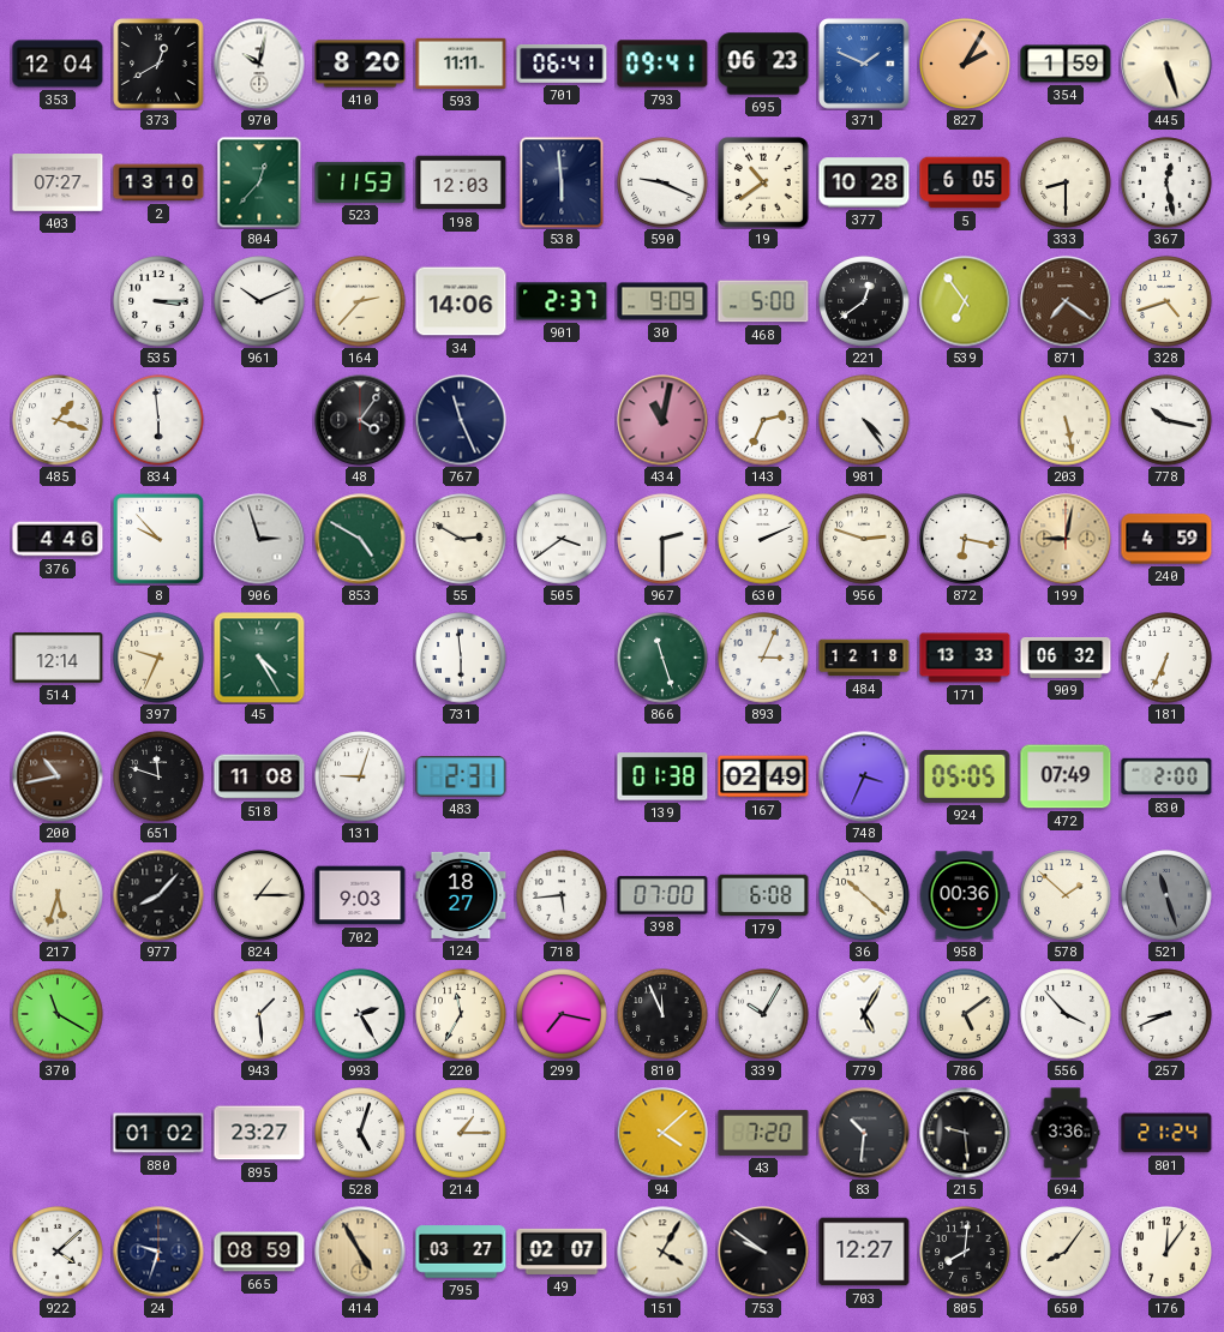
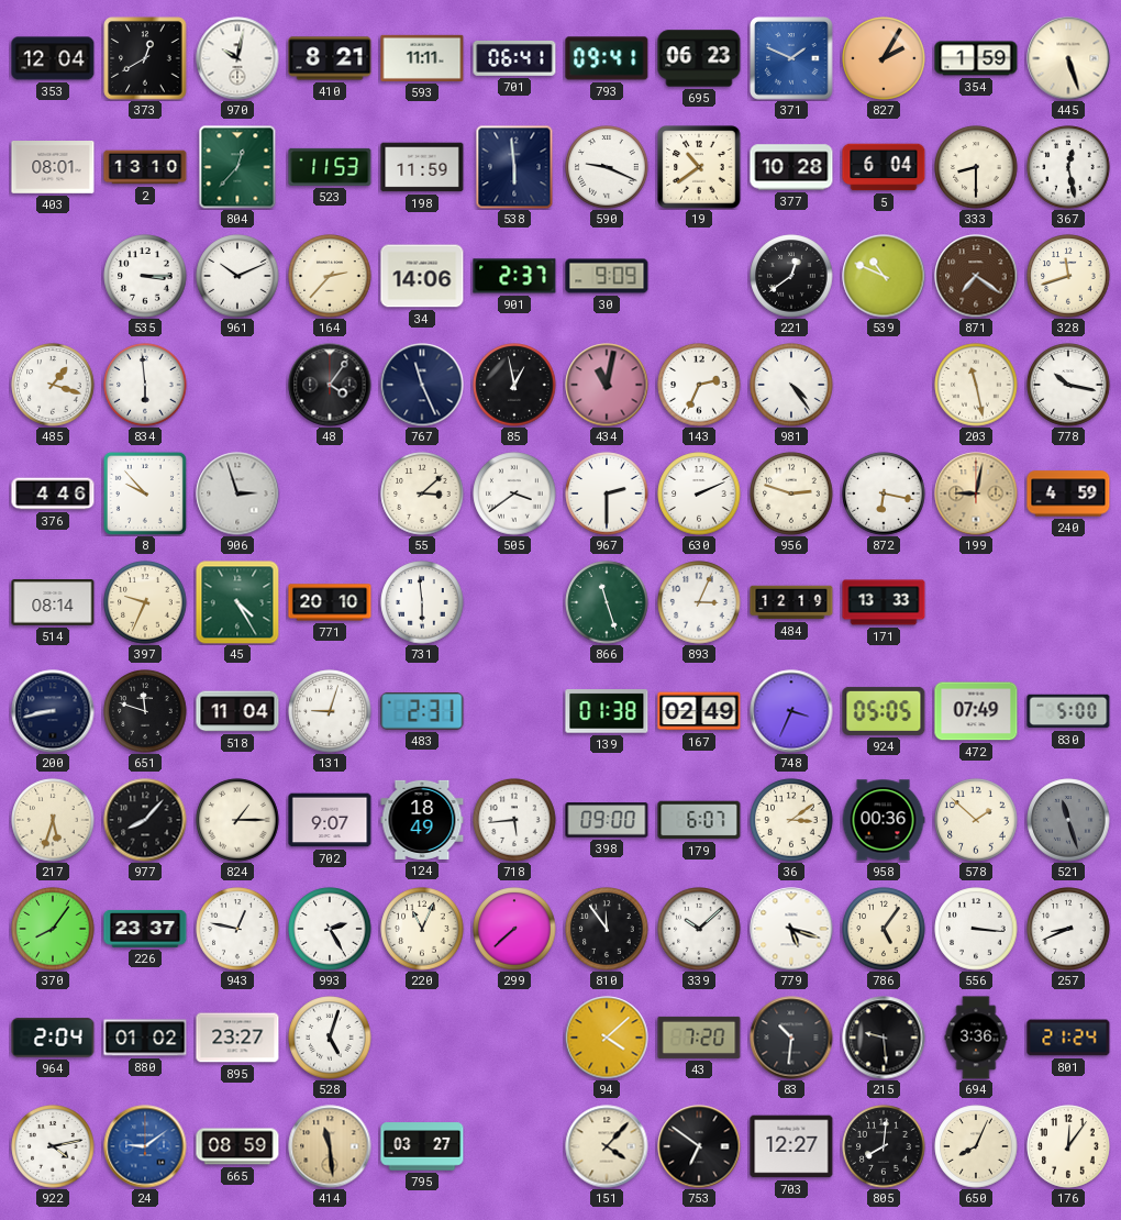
410: 8:20 -> 8:21 (330, 58)
403: 07:27 -> 08:01 (53, 168)
198: 12:03 -> 11:59 (422, 167)
5: 6:05 -> 6:04 (884, 167)
468: 5:00 -> none (763, 301)
539: 6:54 -> 10:49 (884, 276)
328: 4:42 -> 11:42 (1068, 276)
85: none -> 12:58 (514, 385)
203: 5:28 -> 11:28 (976, 385)
853: 4:50 -> none (360, 539)
55: 2:50 -> 3:08 (422, 493)
514: 12:14 -> 08:14 (53, 602)
771: none -> 20:10 (330, 602)
484: 12:18 -> 12:19 (791, 602)
909: 06:32 -> none (1066, 658)
181: 6:34 -> none (1166, 658)
200: 10:43 -> 8:43 (53, 711)
200 dial: brown -> navy (53, 711)
518: 11:08 -> 11:04 (237, 711)
830: 2:00 -> 5:00 (1068, 711)
702: 9:03 -> 9:07 (330, 820)
124: 18:27 -> 18:49 (422, 820)
398: 07:00 -> 09:00 (607, 820)
179: 6:08 -> 6:07 (699, 820)
36: 10:22 -> 3:09 (791, 820)
370: 11:20 -> 8:06 (53, 929)
226: none -> 23:37 (145, 929)
943: 1:29 -> 12:47 (237, 929)
220: 11:35 -> 11:04 (422, 929)
299: 7:17 -> 7:38 (514, 929)
810: 11:56 -> 11:54 (607, 929)
339: 10:05 -> 10:08 (699, 929)
779: 5:05 -> 5:18 (791, 929)
786: 5:09 -> 5:06 (884, 929)
556: 3:53 -> 3:16 (976, 929)
964: none -> 2:04 (53, 1038)
214: 1:15 -> none (461, 1133)
922: 4:08 -> 4:13 (53, 1146)
24: 9:33 -> 9:09 (145, 1146)
24 dial: navy -> blue (145, 1146)
414: 4:55 -> 11:29 (330, 1146)
49: 02:07 -> none (562, 1252)
151: 4:05 -> 4:07 (607, 1146)
753: 9:51 -> 6:51 (699, 1146)
650: 8:06 -> 8:04 (976, 1146)
